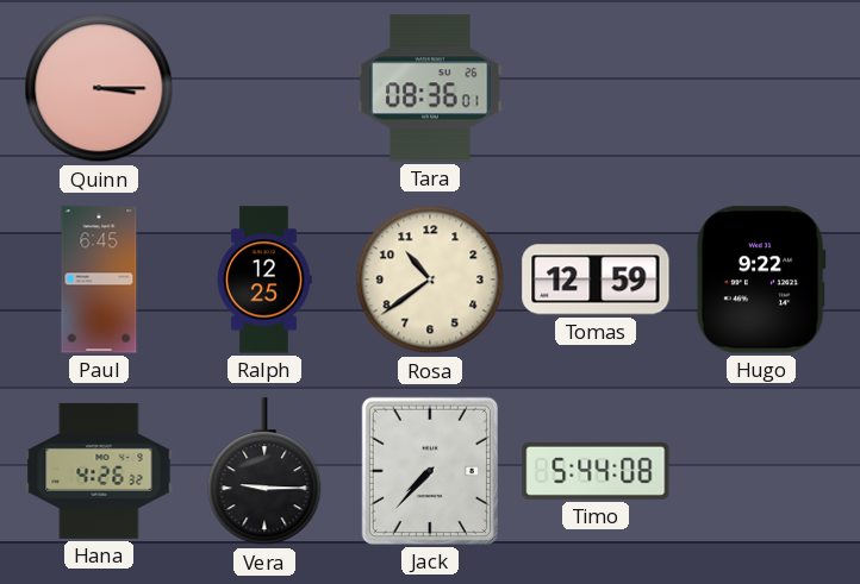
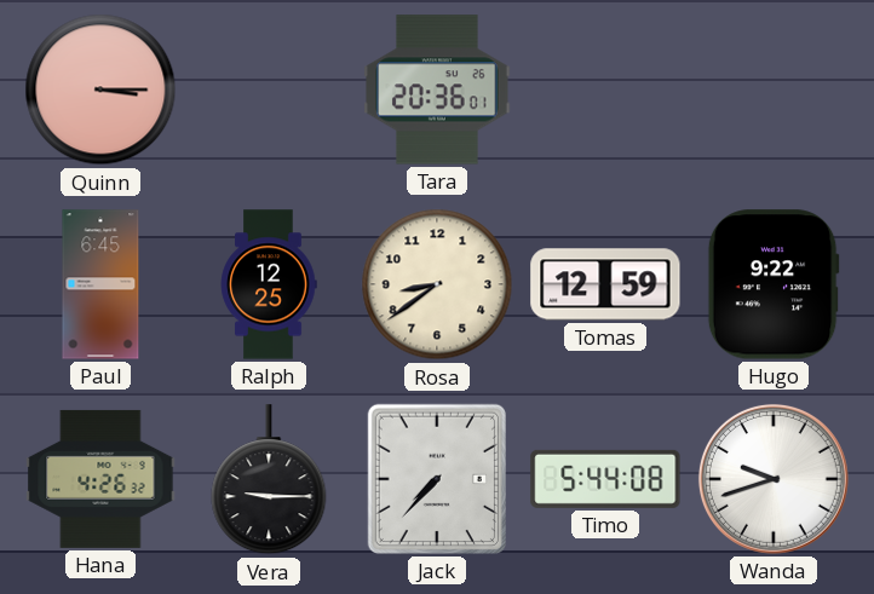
Tara: 08:36 -> 20:36 (437, 90)
Rosa: 10:39 -> 8:39 (437, 284)
Wanda: none -> 9:42 (774, 479)
